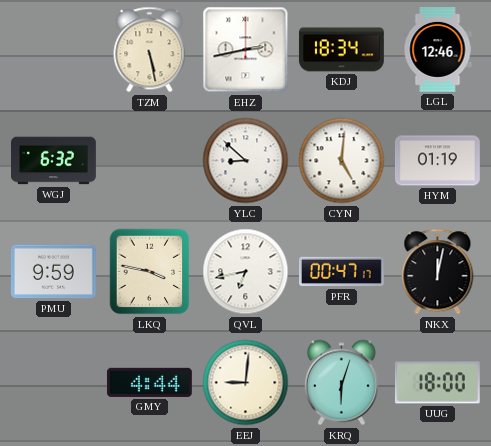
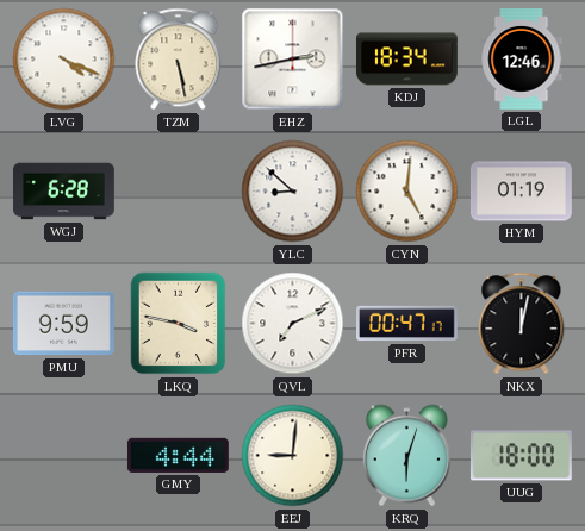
LVG: none -> 4:19 (64, 60)
WGJ: 6:32 -> 6:28 (64, 192)
QVL: 6:43 -> 7:11 (293, 324)
